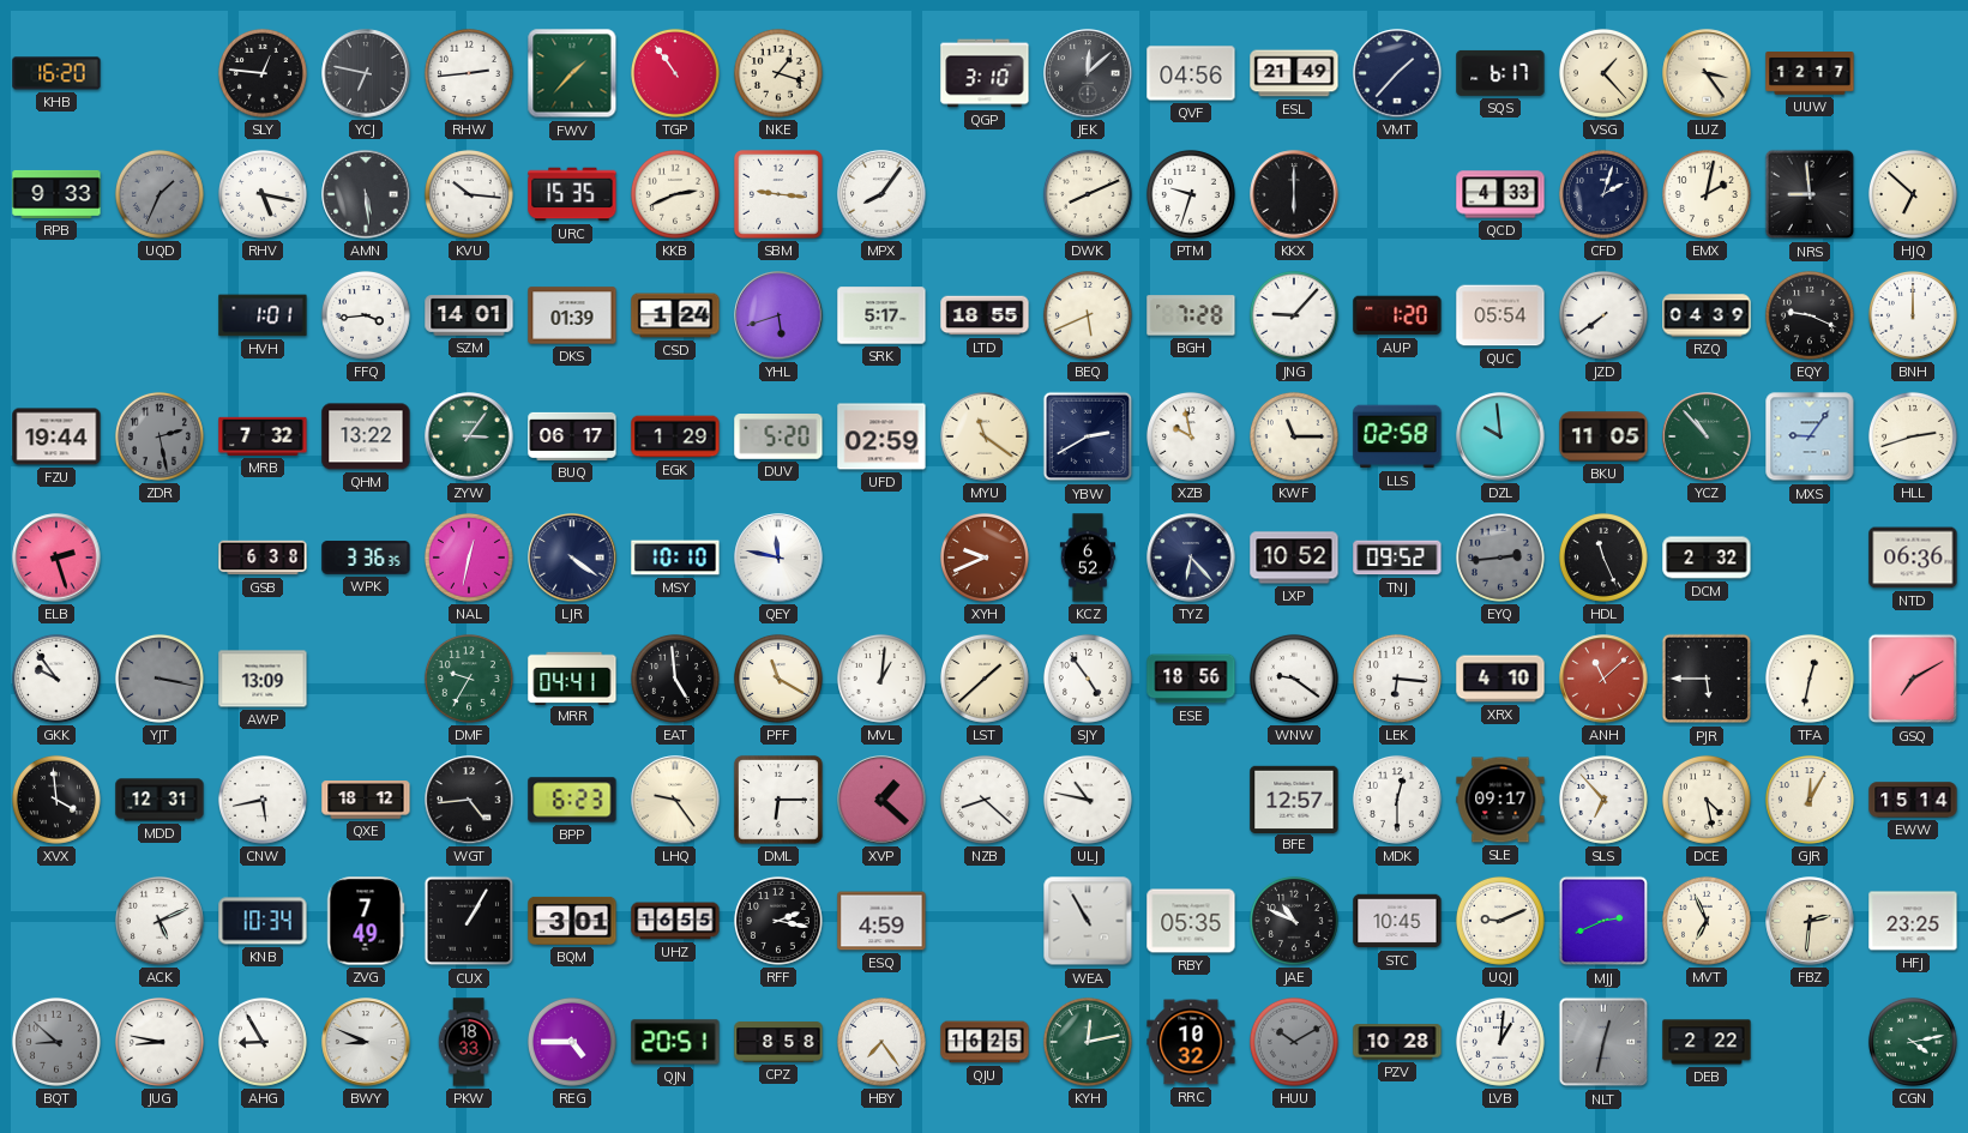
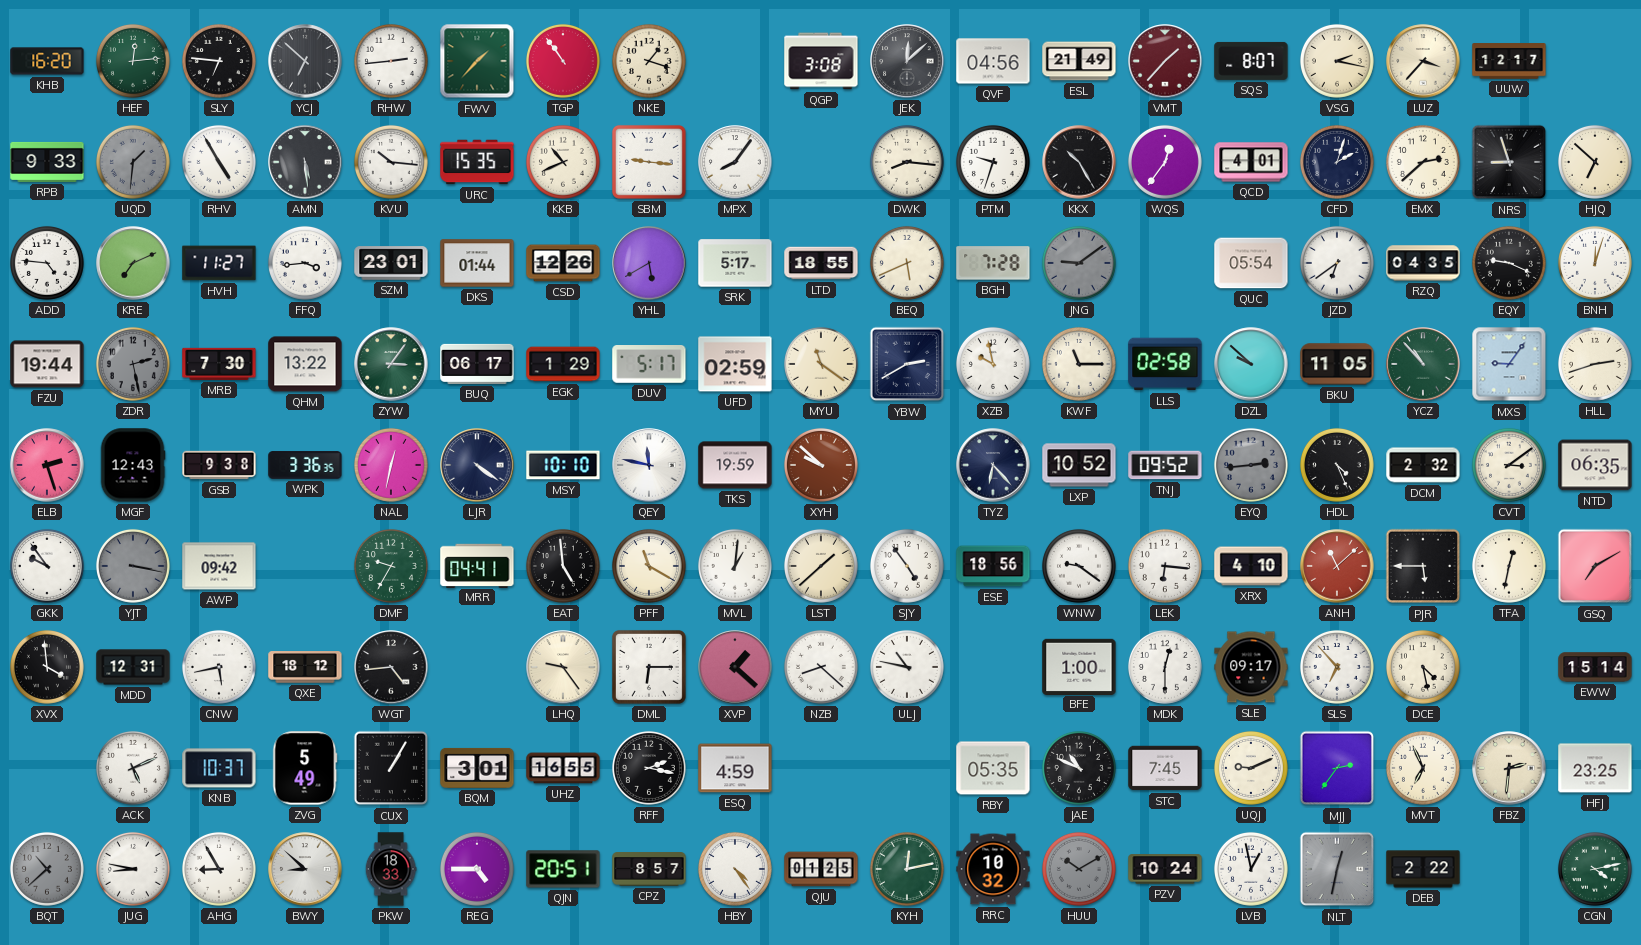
HEF: none -> 12:14 (133, 61)
SLY: 12:46 -> 6:46 (219, 61)
YCJ: 6:47 -> 6:52 (305, 61)
QGP: 3:10 -> 3:08 (821, 61)
VMT dial: navy -> burgundy (1165, 61)
SQS: 6:17 -> 8:07 (1251, 61)
VSG: 1:23 -> 2:17 (1337, 61)
LUZ: 3:24 -> 3:37 (1423, 61)
UQD: 1:34 -> 1:31 (133, 162)
RHV: 5:17 -> 4:55 (219, 162)
KKB: 2:41 -> 10:41 (563, 162)
DWK: 8:11 -> 8:16 (907, 162)
KKX: 6:00 -> 10:25 (1079, 162)
WQS: none -> 12:36 (1165, 162)
QCD: 4:33 -> 4:01 (1251, 162)
EMX: 2:02 -> 2:38 (1423, 162)
NRS: 8:59 -> 8:57 (1509, 162)
ADD: none -> 4:46 (47, 263)
KRE: none -> 7:11 (133, 263)
HVH: 1:01 -> 11:27 (219, 263)
SZM: 14:01 -> 23:01 (391, 263)
DKS: 01:39 -> 01:44 (477, 263)
CSD: 1:24 -> 12:26 (563, 263)
YHL: 5:42 -> 5:40 (649, 263)
JNG: 9:07 -> 9:09 (1079, 263)
JNG dial: white -> grey (1079, 263)
AUP: 1:20 -> none (1397, 315)
JZD: 7:39 -> 6:39 (1337, 263)
RZQ: 04:39 -> 04:35 (1423, 263)
BNH: 12:00 -> 12:03 (1595, 263)
MRB: 7:32 -> 7:30 (219, 364)
DUV: 5:20 -> 5:17 (649, 365)
DZL: 9:59 -> 9:52 (1251, 364)
MGF: none -> 12:43 (133, 465)
GSB: 6:38 -> 9:38 (219, 465)
TKS: none -> 19:59 (735, 465)
XYH: 9:41 -> 9:52 (821, 465)
KCZ: 6:52 -> none (1088, 558)
HDL: 11:26 -> 4:26 (1337, 465)
CVT: none -> 3:09 (1509, 465)
NTD: 06:36 -> 06:35 (1595, 465)
AWP: 13:09 -> 09:42 (219, 566)
BPP: 6:23 -> none (572, 800)
BFE: 12:57 -> 1:00 (1079, 666)
GJR: 12:05 -> none (1810, 800)
KNB: 10:34 -> 10:37 (219, 768)
ZVG: 7:49 -> 5:49 (305, 768)
WEA: 10:55 -> none (1088, 921)
STC: 10:45 -> 7:45 (1165, 768)
MJJ: 2:41 -> 2:36 (1337, 768)
BQT: 8:52 -> 10:38 (47, 869)
BWY: 8:49 -> 8:52 (305, 869)
CPZ: 8:58 -> 8:57 (649, 869)
HBY: 7:24 -> 4:24 (735, 869)
QJU: 16:25 -> 01:25 (821, 869)
PZV: 10:28 -> 10:24 (1165, 869)
LVB: 1:01 -> 12:58 (1251, 869)
